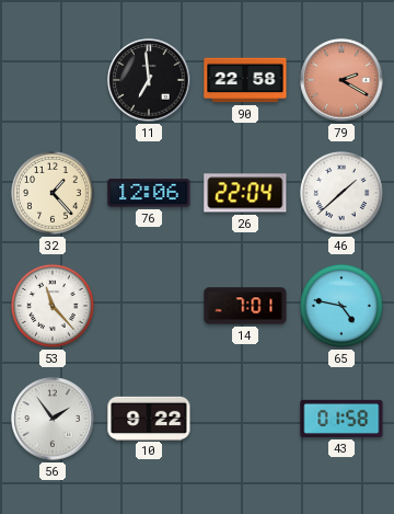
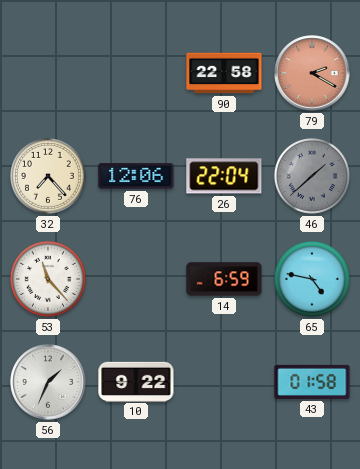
11: 6:59 -> none (149, 80)
32: 1:23 -> 7:23 (48, 176)
46 dial: white -> grey (312, 176)
14: 7:01 -> 6:59 (224, 279)
56: 1:54 -> 1:34 (48, 382)
